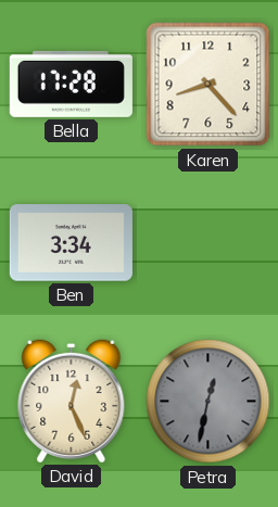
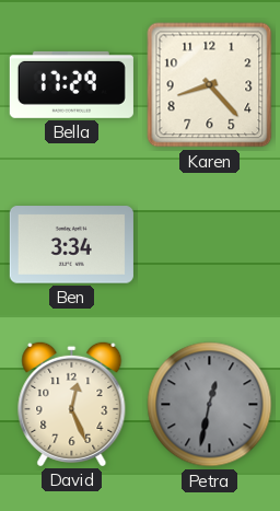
Bella: 17:28 -> 17:29 (71, 84)
